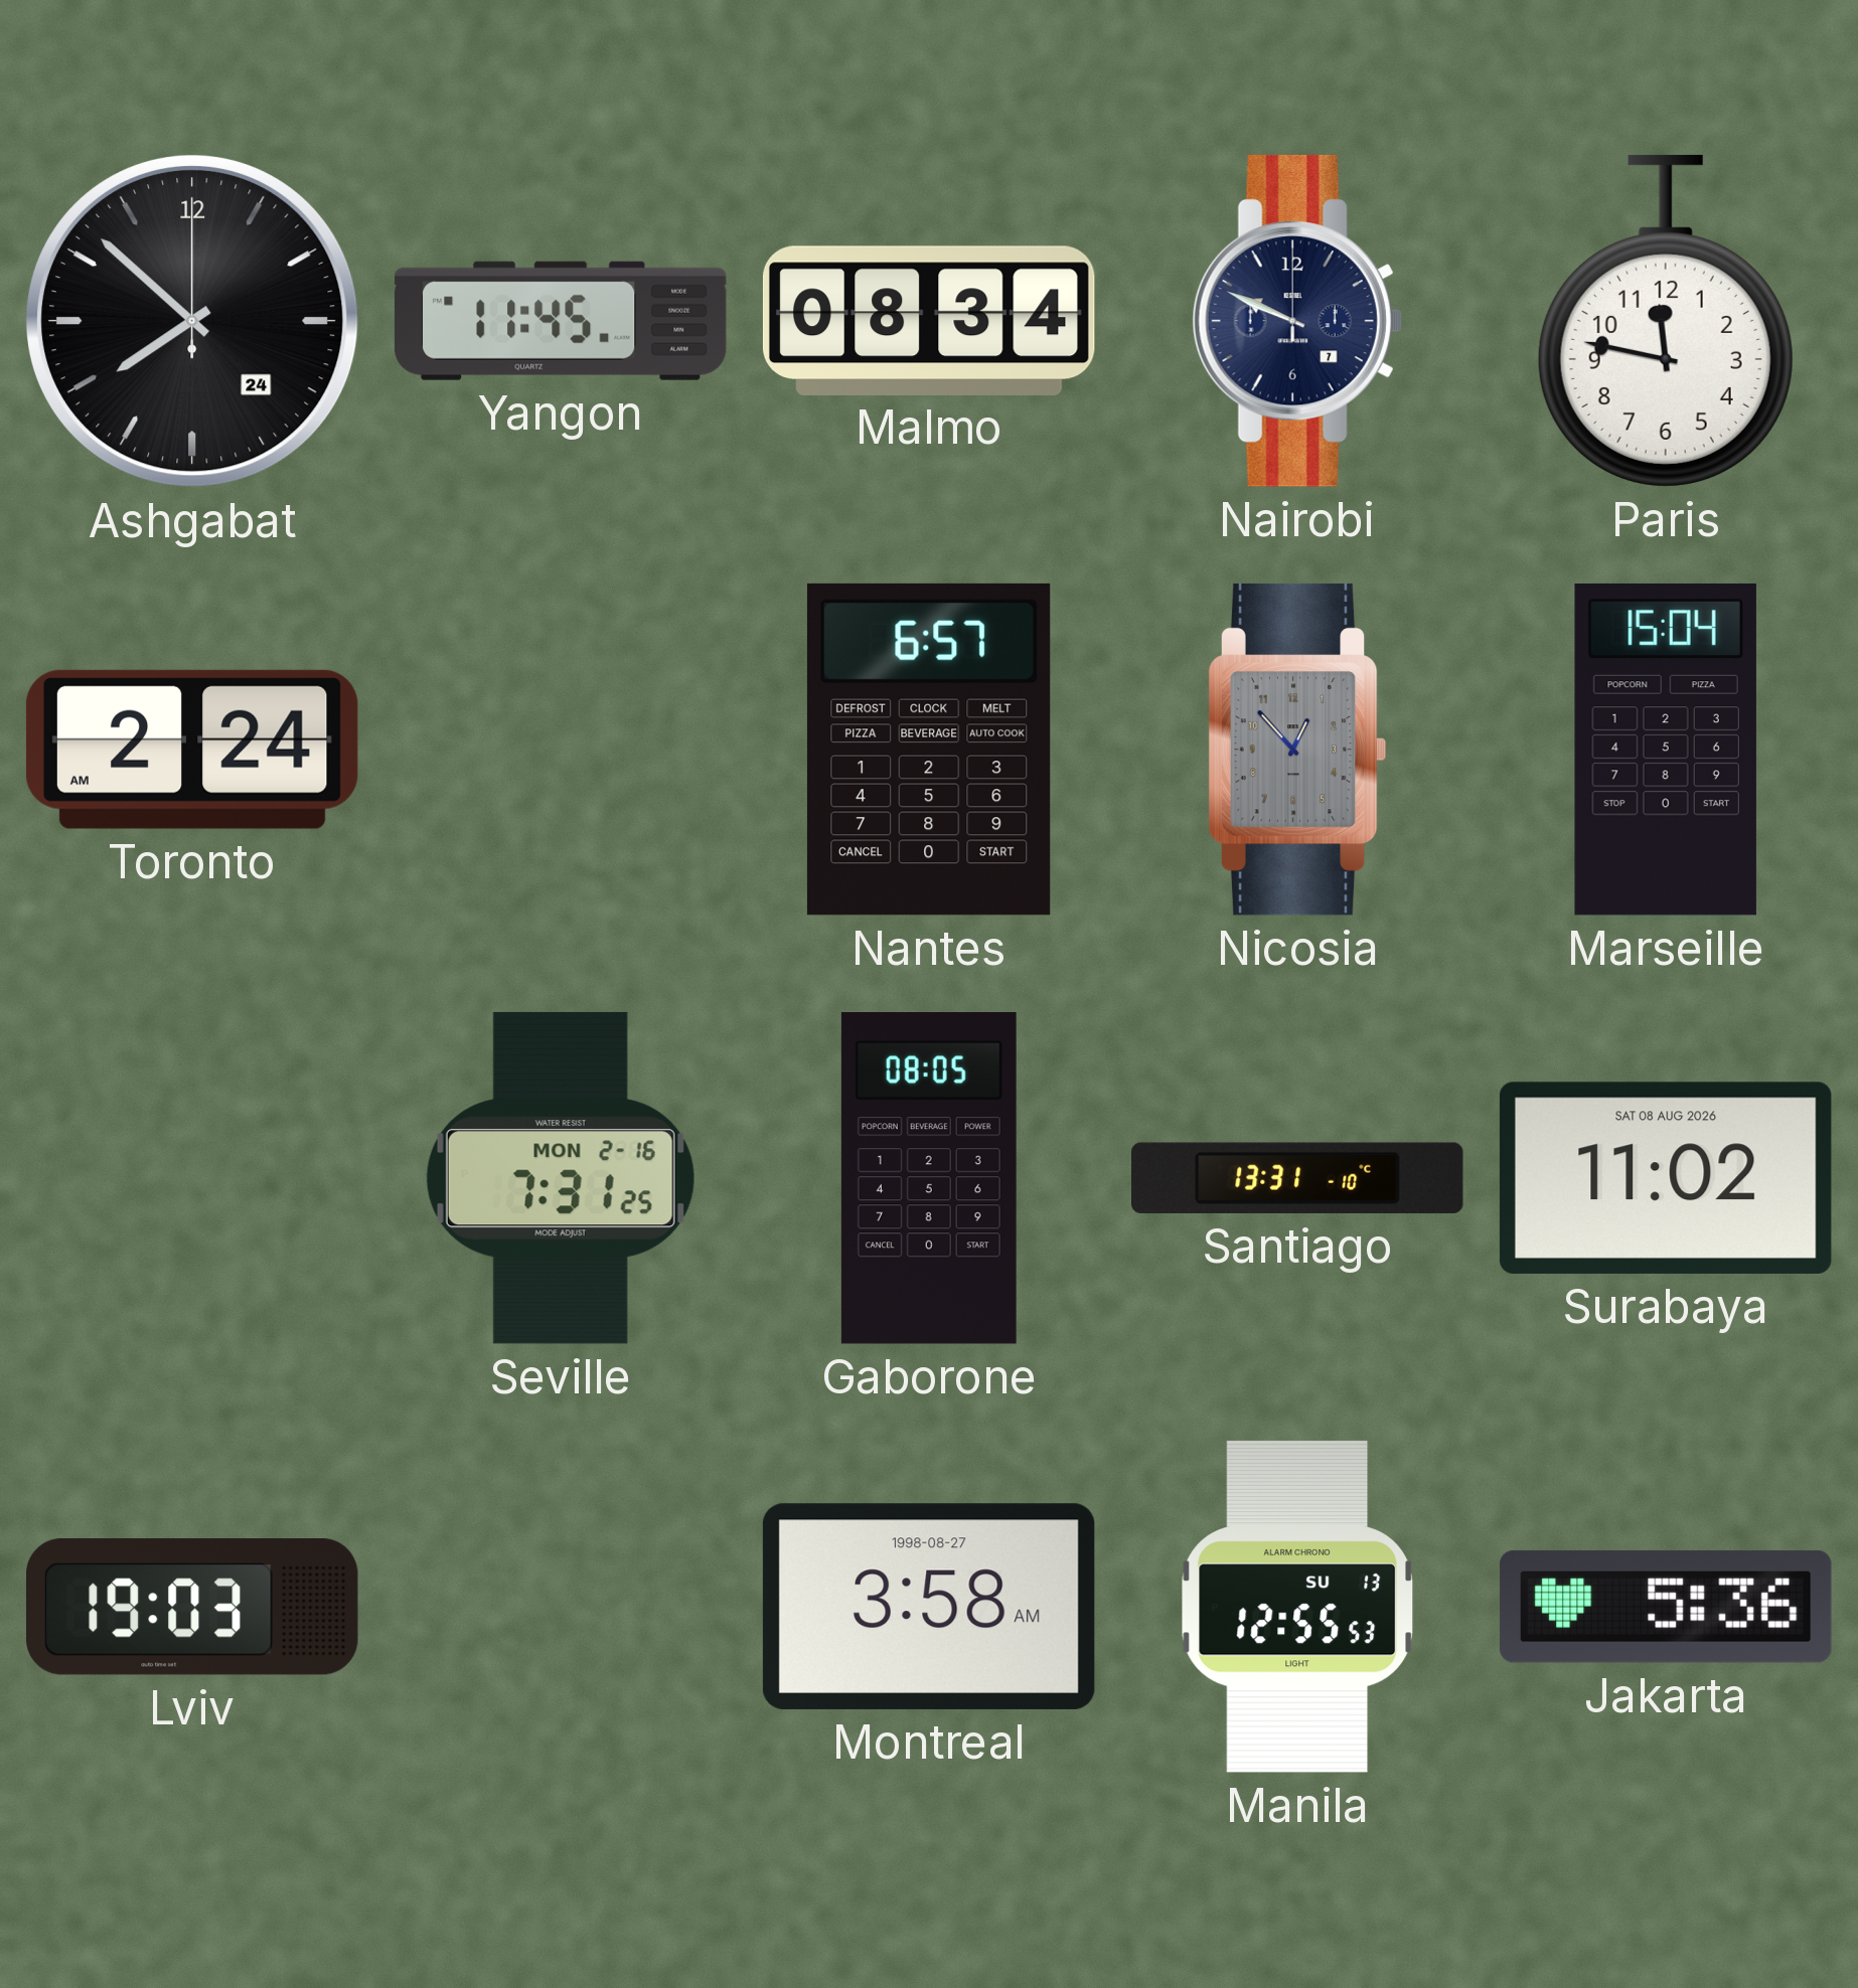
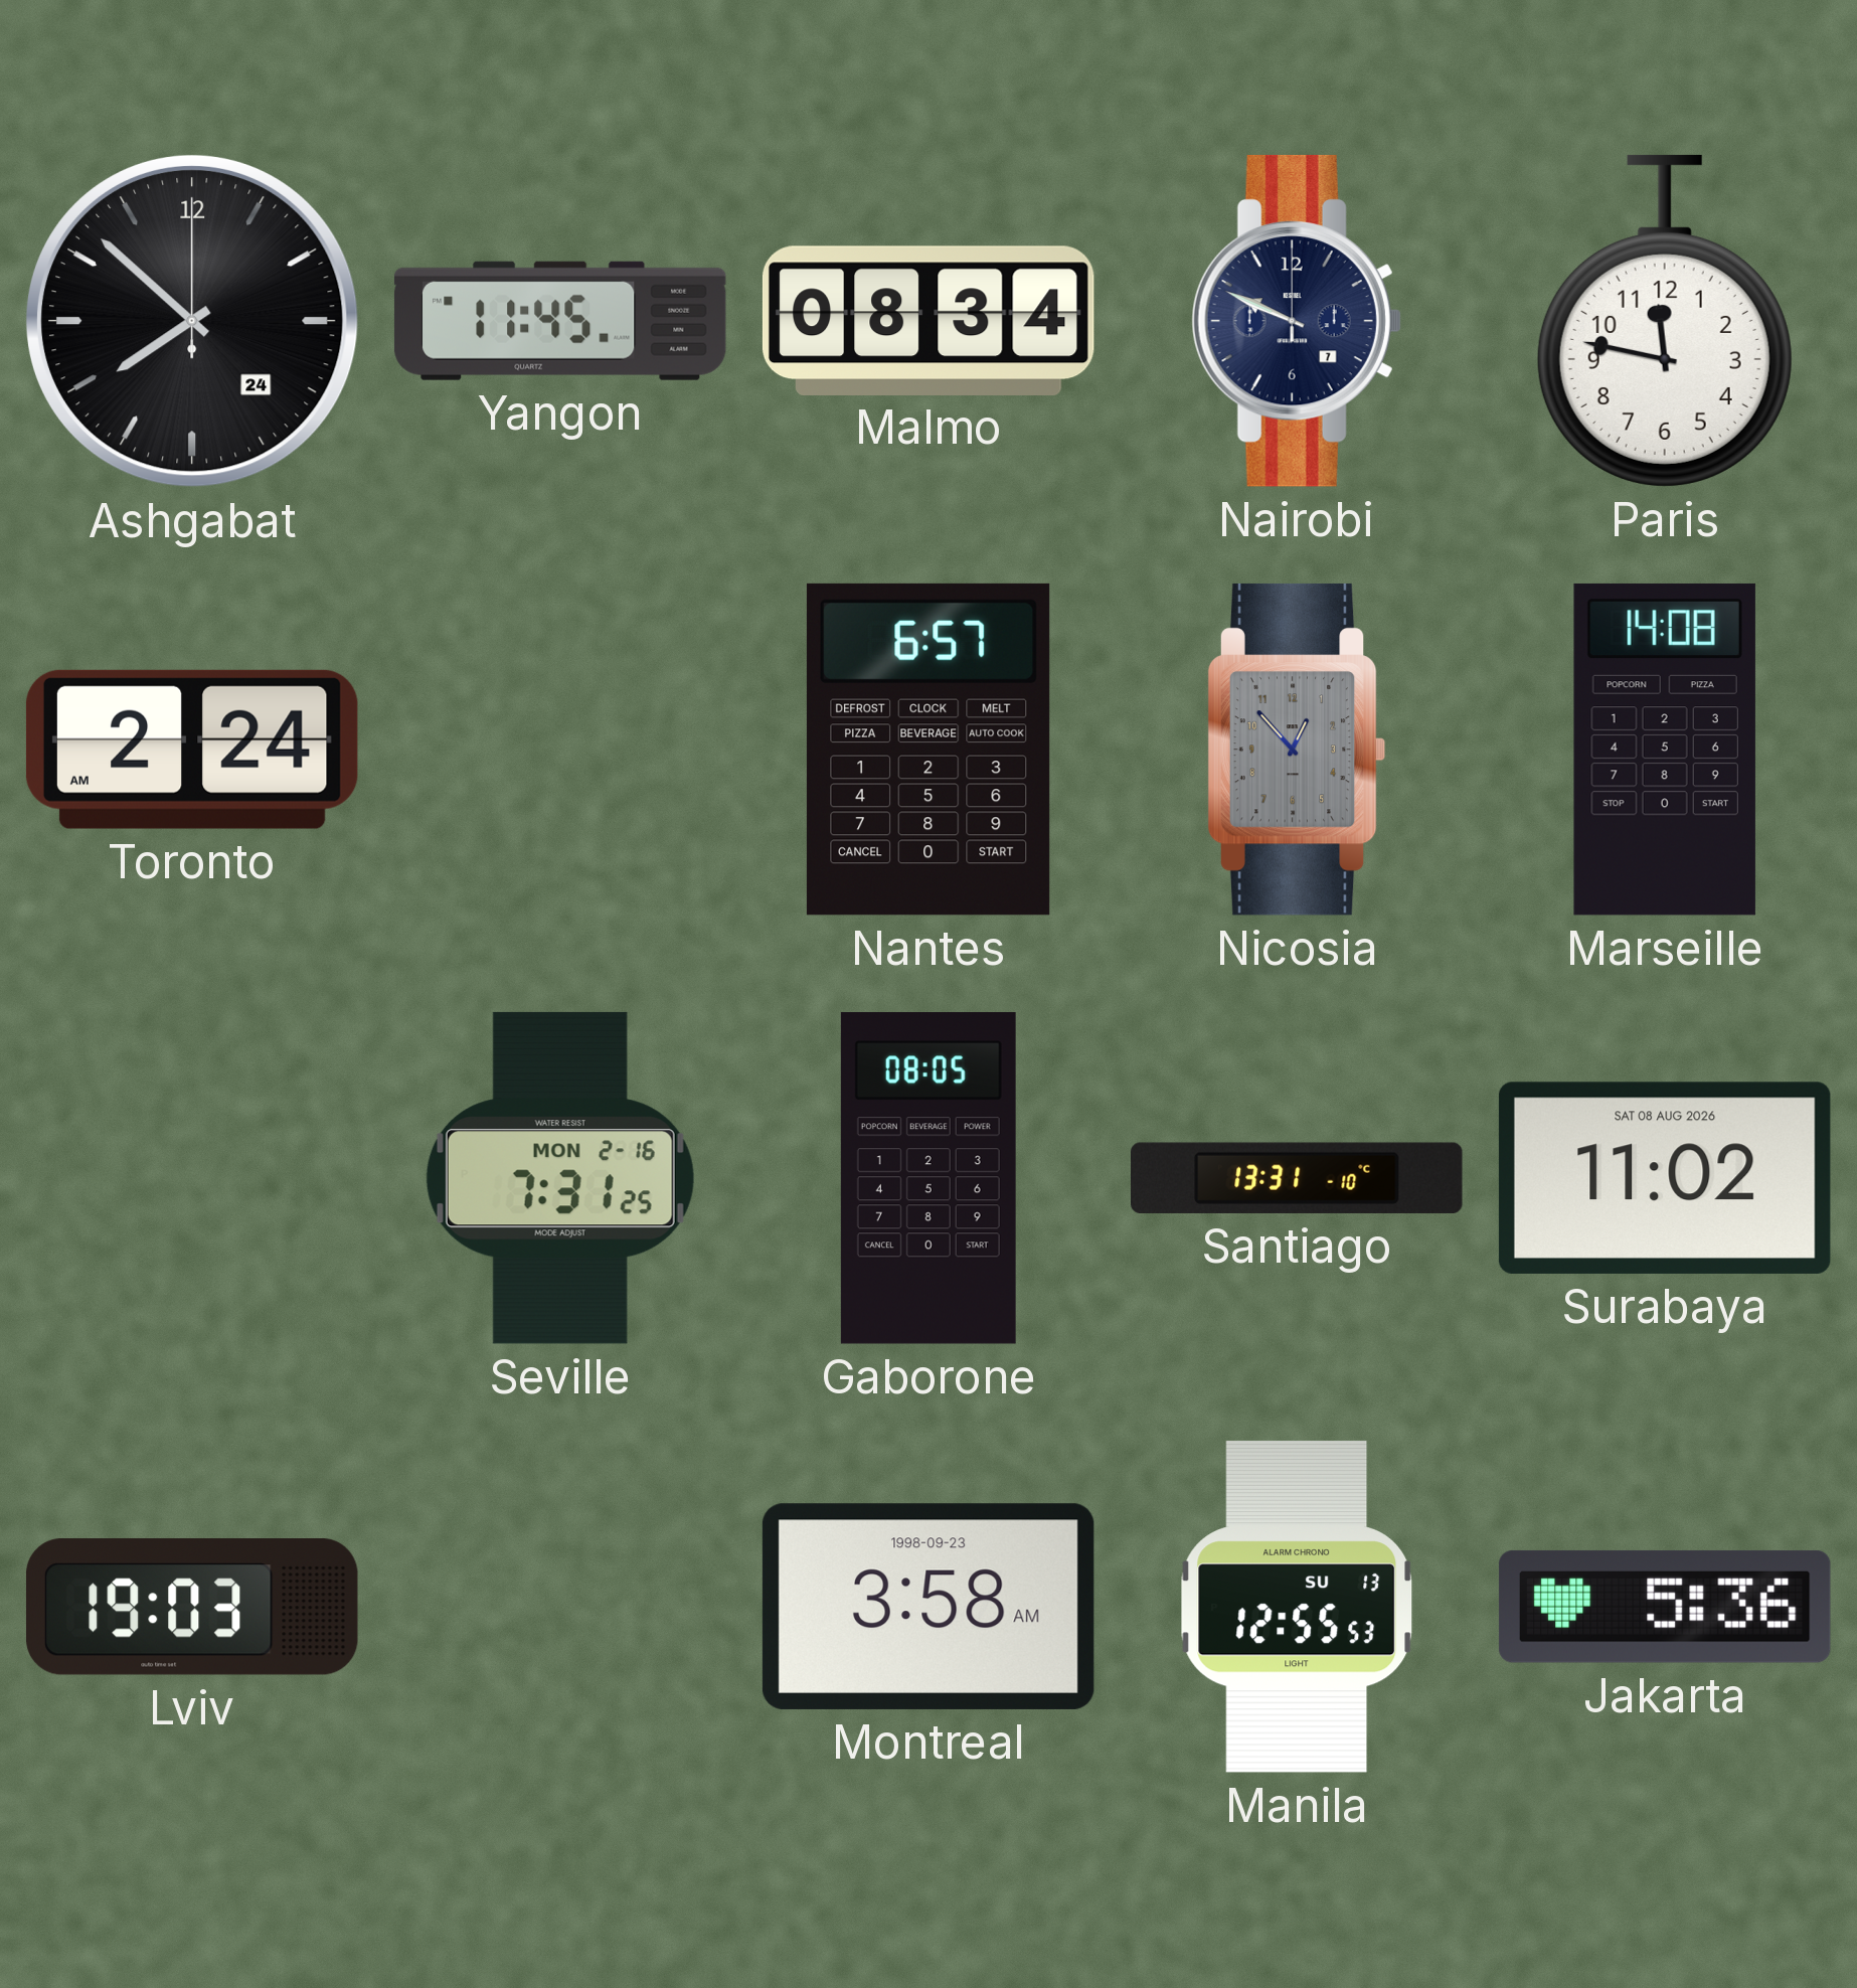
Marseille: 15:04 -> 14:08 (1665, 750)
Montreal date: 1998-08-27 -> 1998-09-23 (929, 1607)
